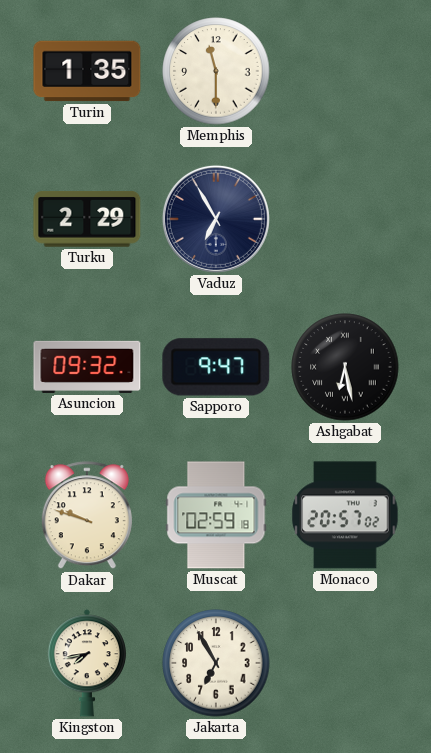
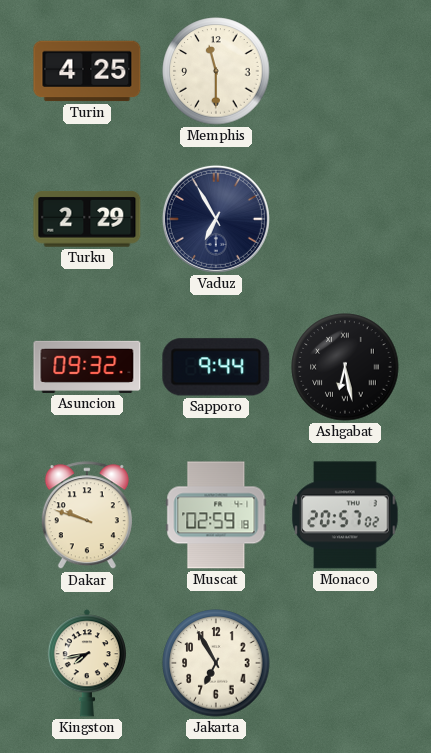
Turin: 1:35 -> 4:25 (87, 71)
Sapporo: 9:47 -> 9:44 (216, 367)
